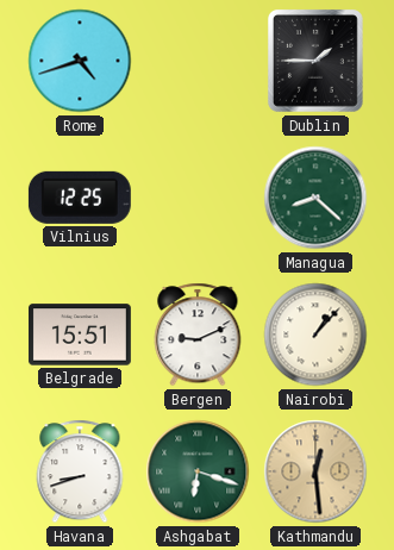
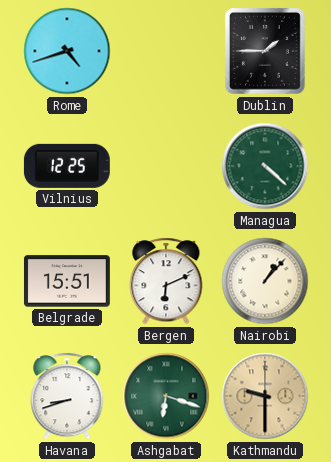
Managua: 8:22 -> 4:22 (265, 166)
Bergen: 9:11 -> 6:11 (166, 281)
Kathmandu: 12:29 -> 9:30 (265, 396)
